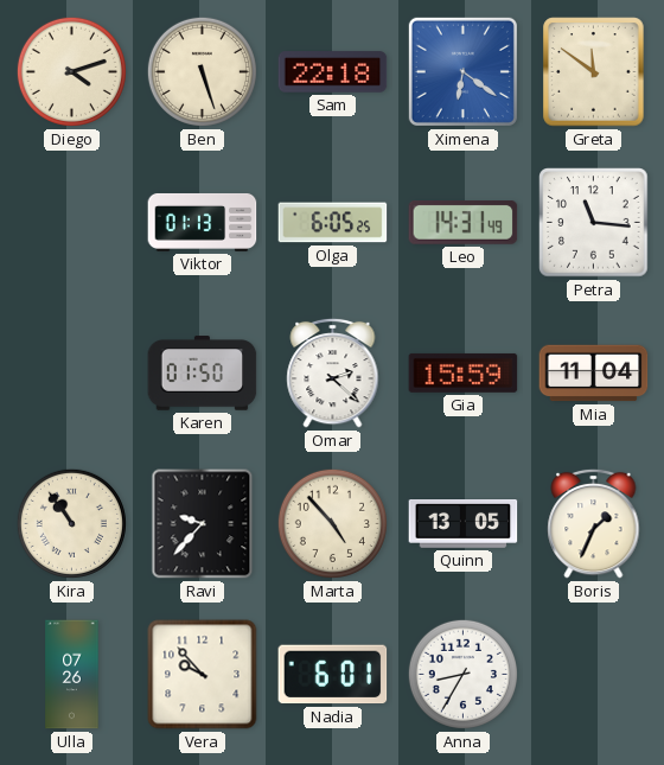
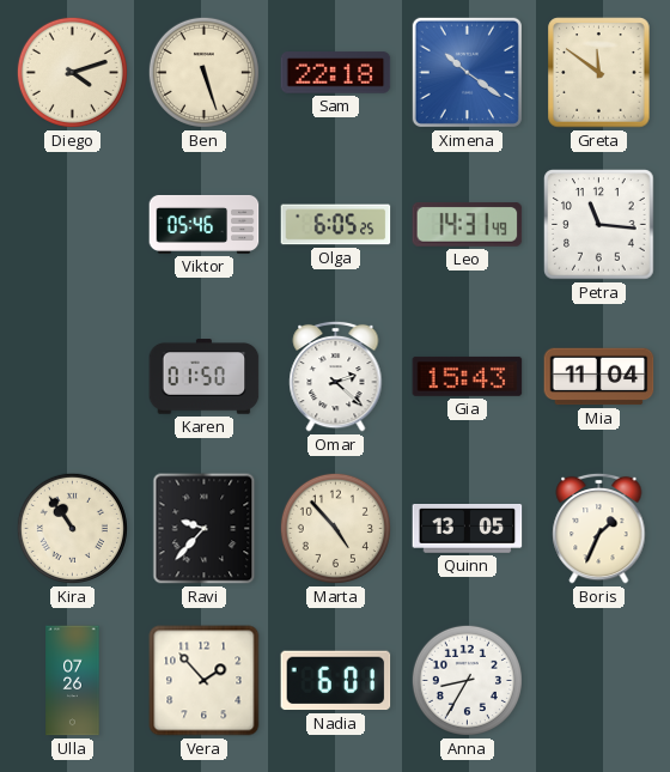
Ximena: 6:21 -> 10:21 (467, 72)
Viktor: 01:13 -> 05:46 (205, 224)
Gia: 15:59 -> 15:43 (468, 376)
Vera: 9:53 -> 1:53 (205, 681)
